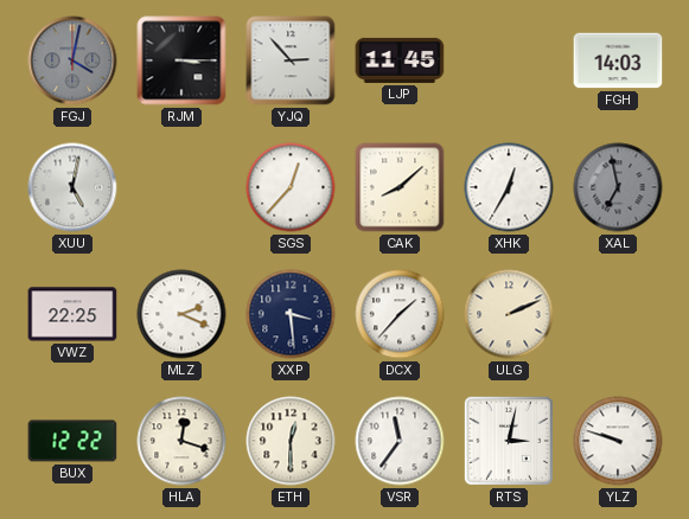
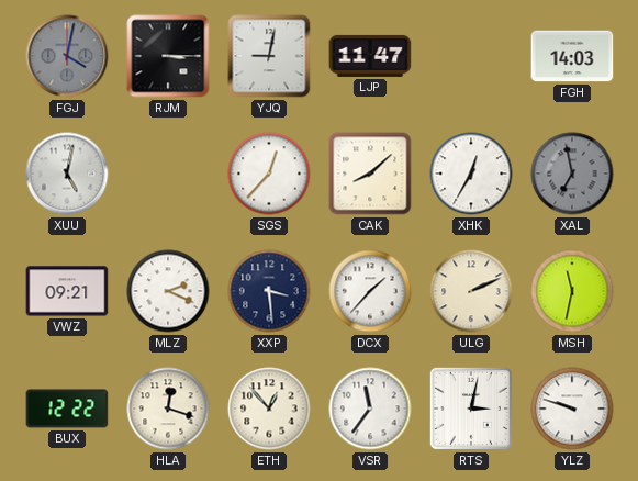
YJQ: 2:53 -> 9:02 (269, 56)
LJP: 11:45 -> 11:47 (370, 56)
VWZ: 22:25 -> 09:21 (67, 291)
MSH: none -> 11:32 (572, 291)
ETH: 12:30 -> 12:53 (269, 409)
